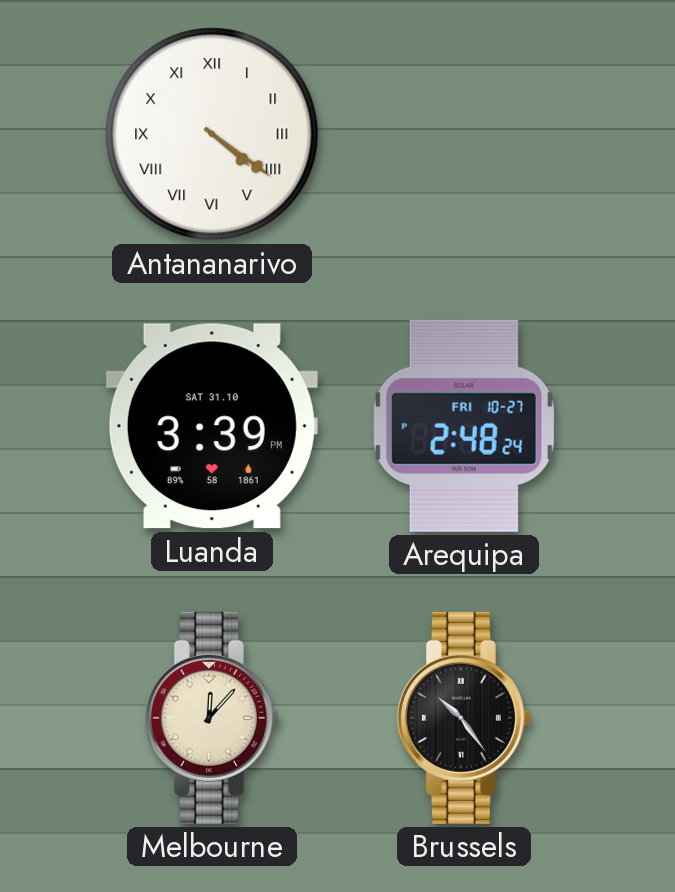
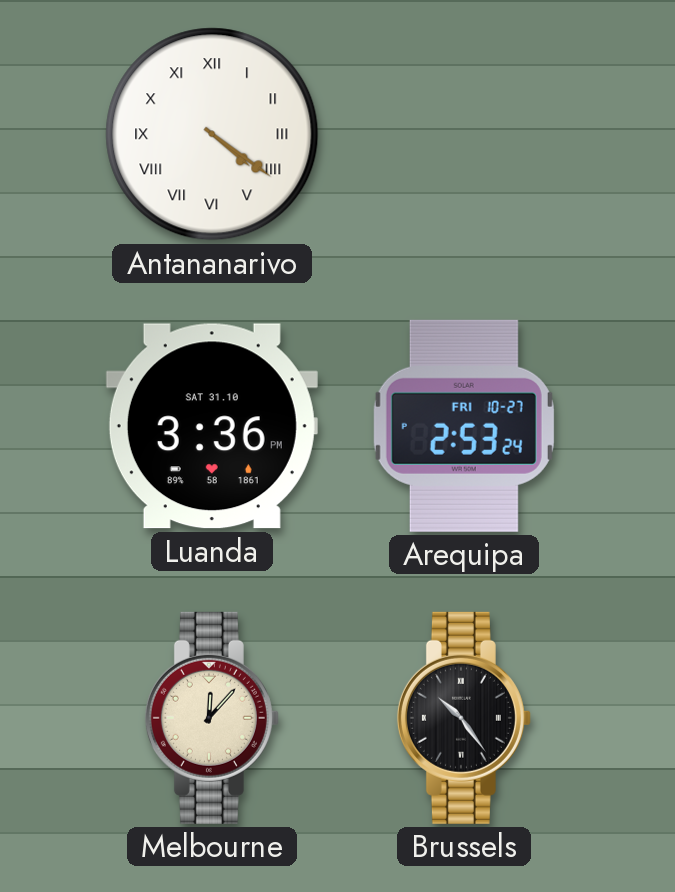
Luanda: 3:39 -> 3:36 (212, 426)
Arequipa: 2:48 -> 2:53 (464, 426)
